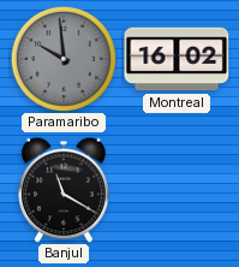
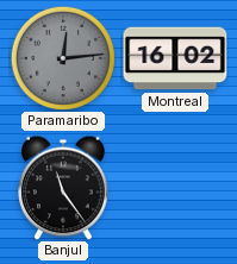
Paramaribo: 9:59 -> 12:14 (63, 58)
Banjul: 11:20 -> 11:24 (63, 188)
